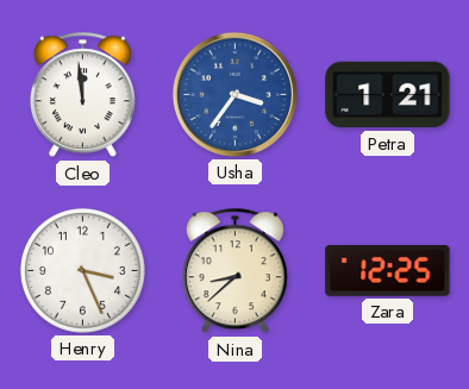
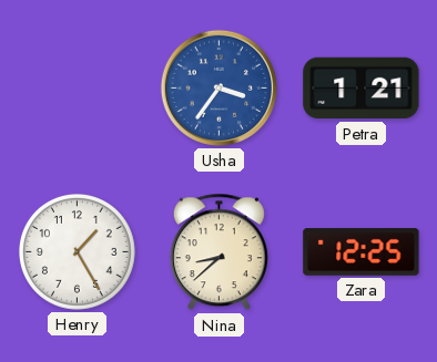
Cleo: 11:59 -> none (82, 95)
Henry: 3:26 -> 1:25 (77, 251)
